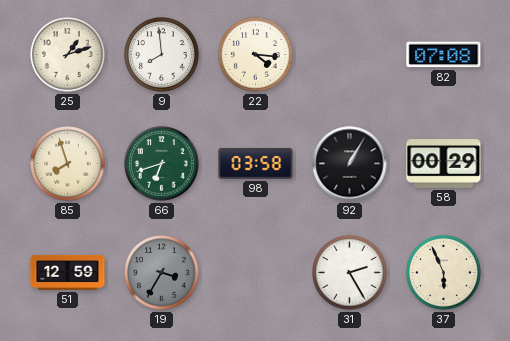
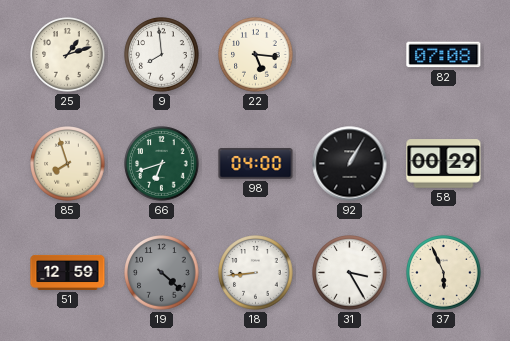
22: 4:16 -> 5:16 (256, 55)
98: 03:58 -> 04:00 (256, 164)
19: 3:35 -> 4:22 (162, 273)
18: none -> 8:44 (256, 273)
31: 2:25 -> 3:25 (350, 273)
